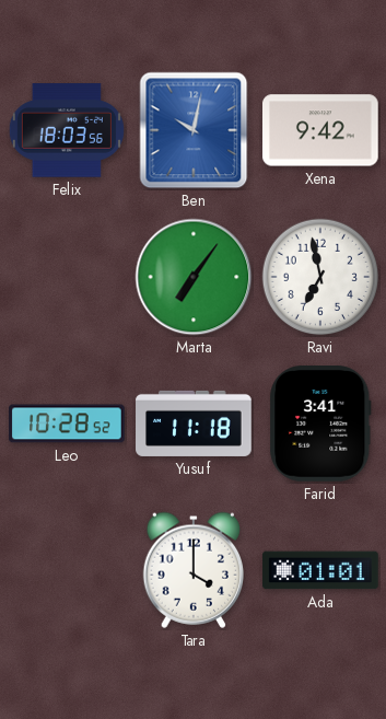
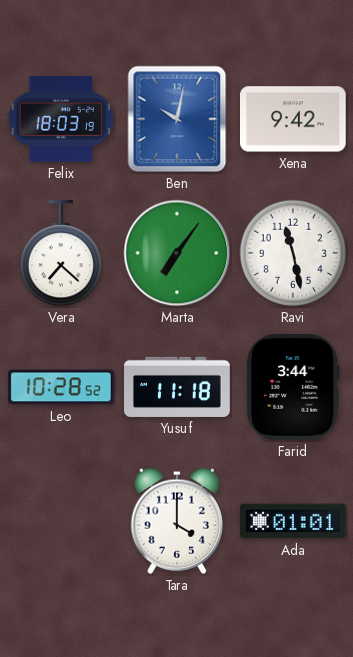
Felix: 18:03:56 -> 18:03:19 (61, 119)
Vera: none -> 7:22 (60, 254)
Ravi: 6:58 -> 11:28 (293, 253)
Farid: 3:41 -> 3:44 (293, 388)
